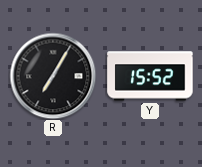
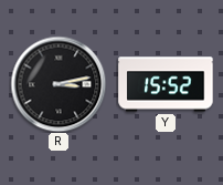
R: 7:05 -> 3:13 (59, 84)
